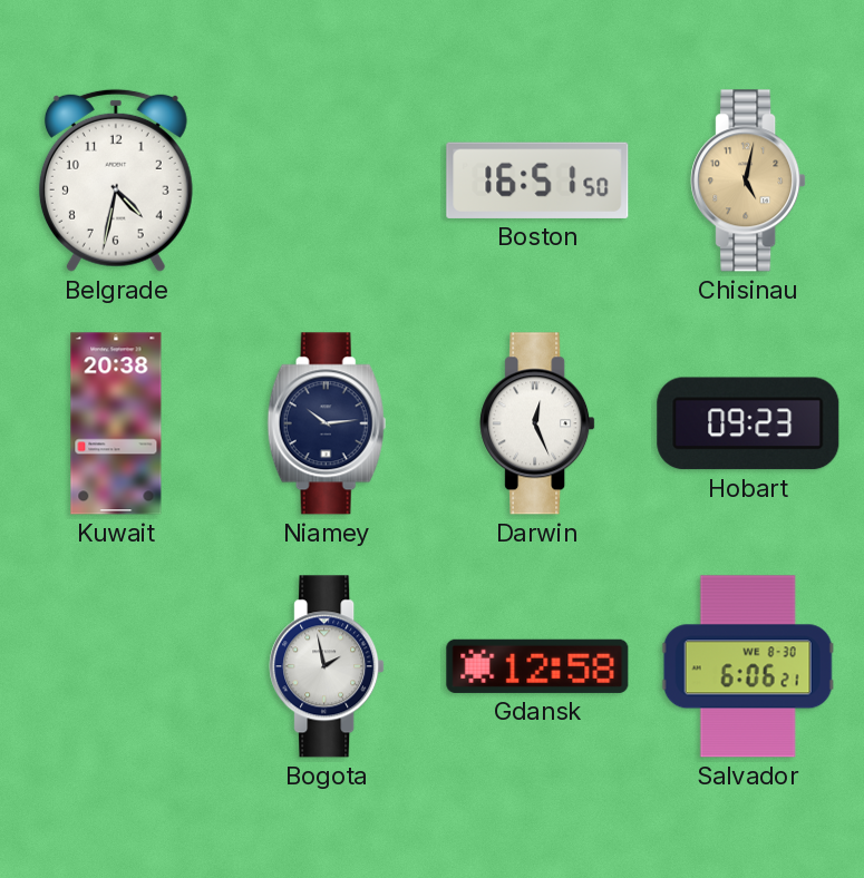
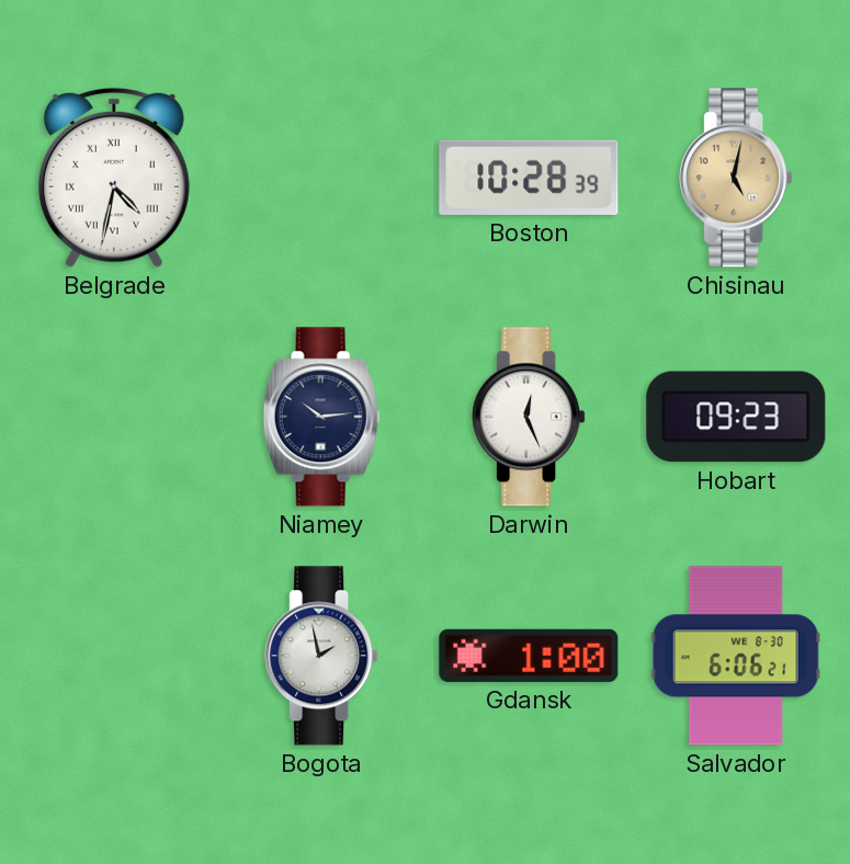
Belgrade numerals: Arabic -> Roman (114, 178)
Boston: 16:51 -> 10:28 (529, 178)
Kuwait: 20:38 -> none (116, 423)
Gdansk: 12:58 -> 1:00 (529, 656)
